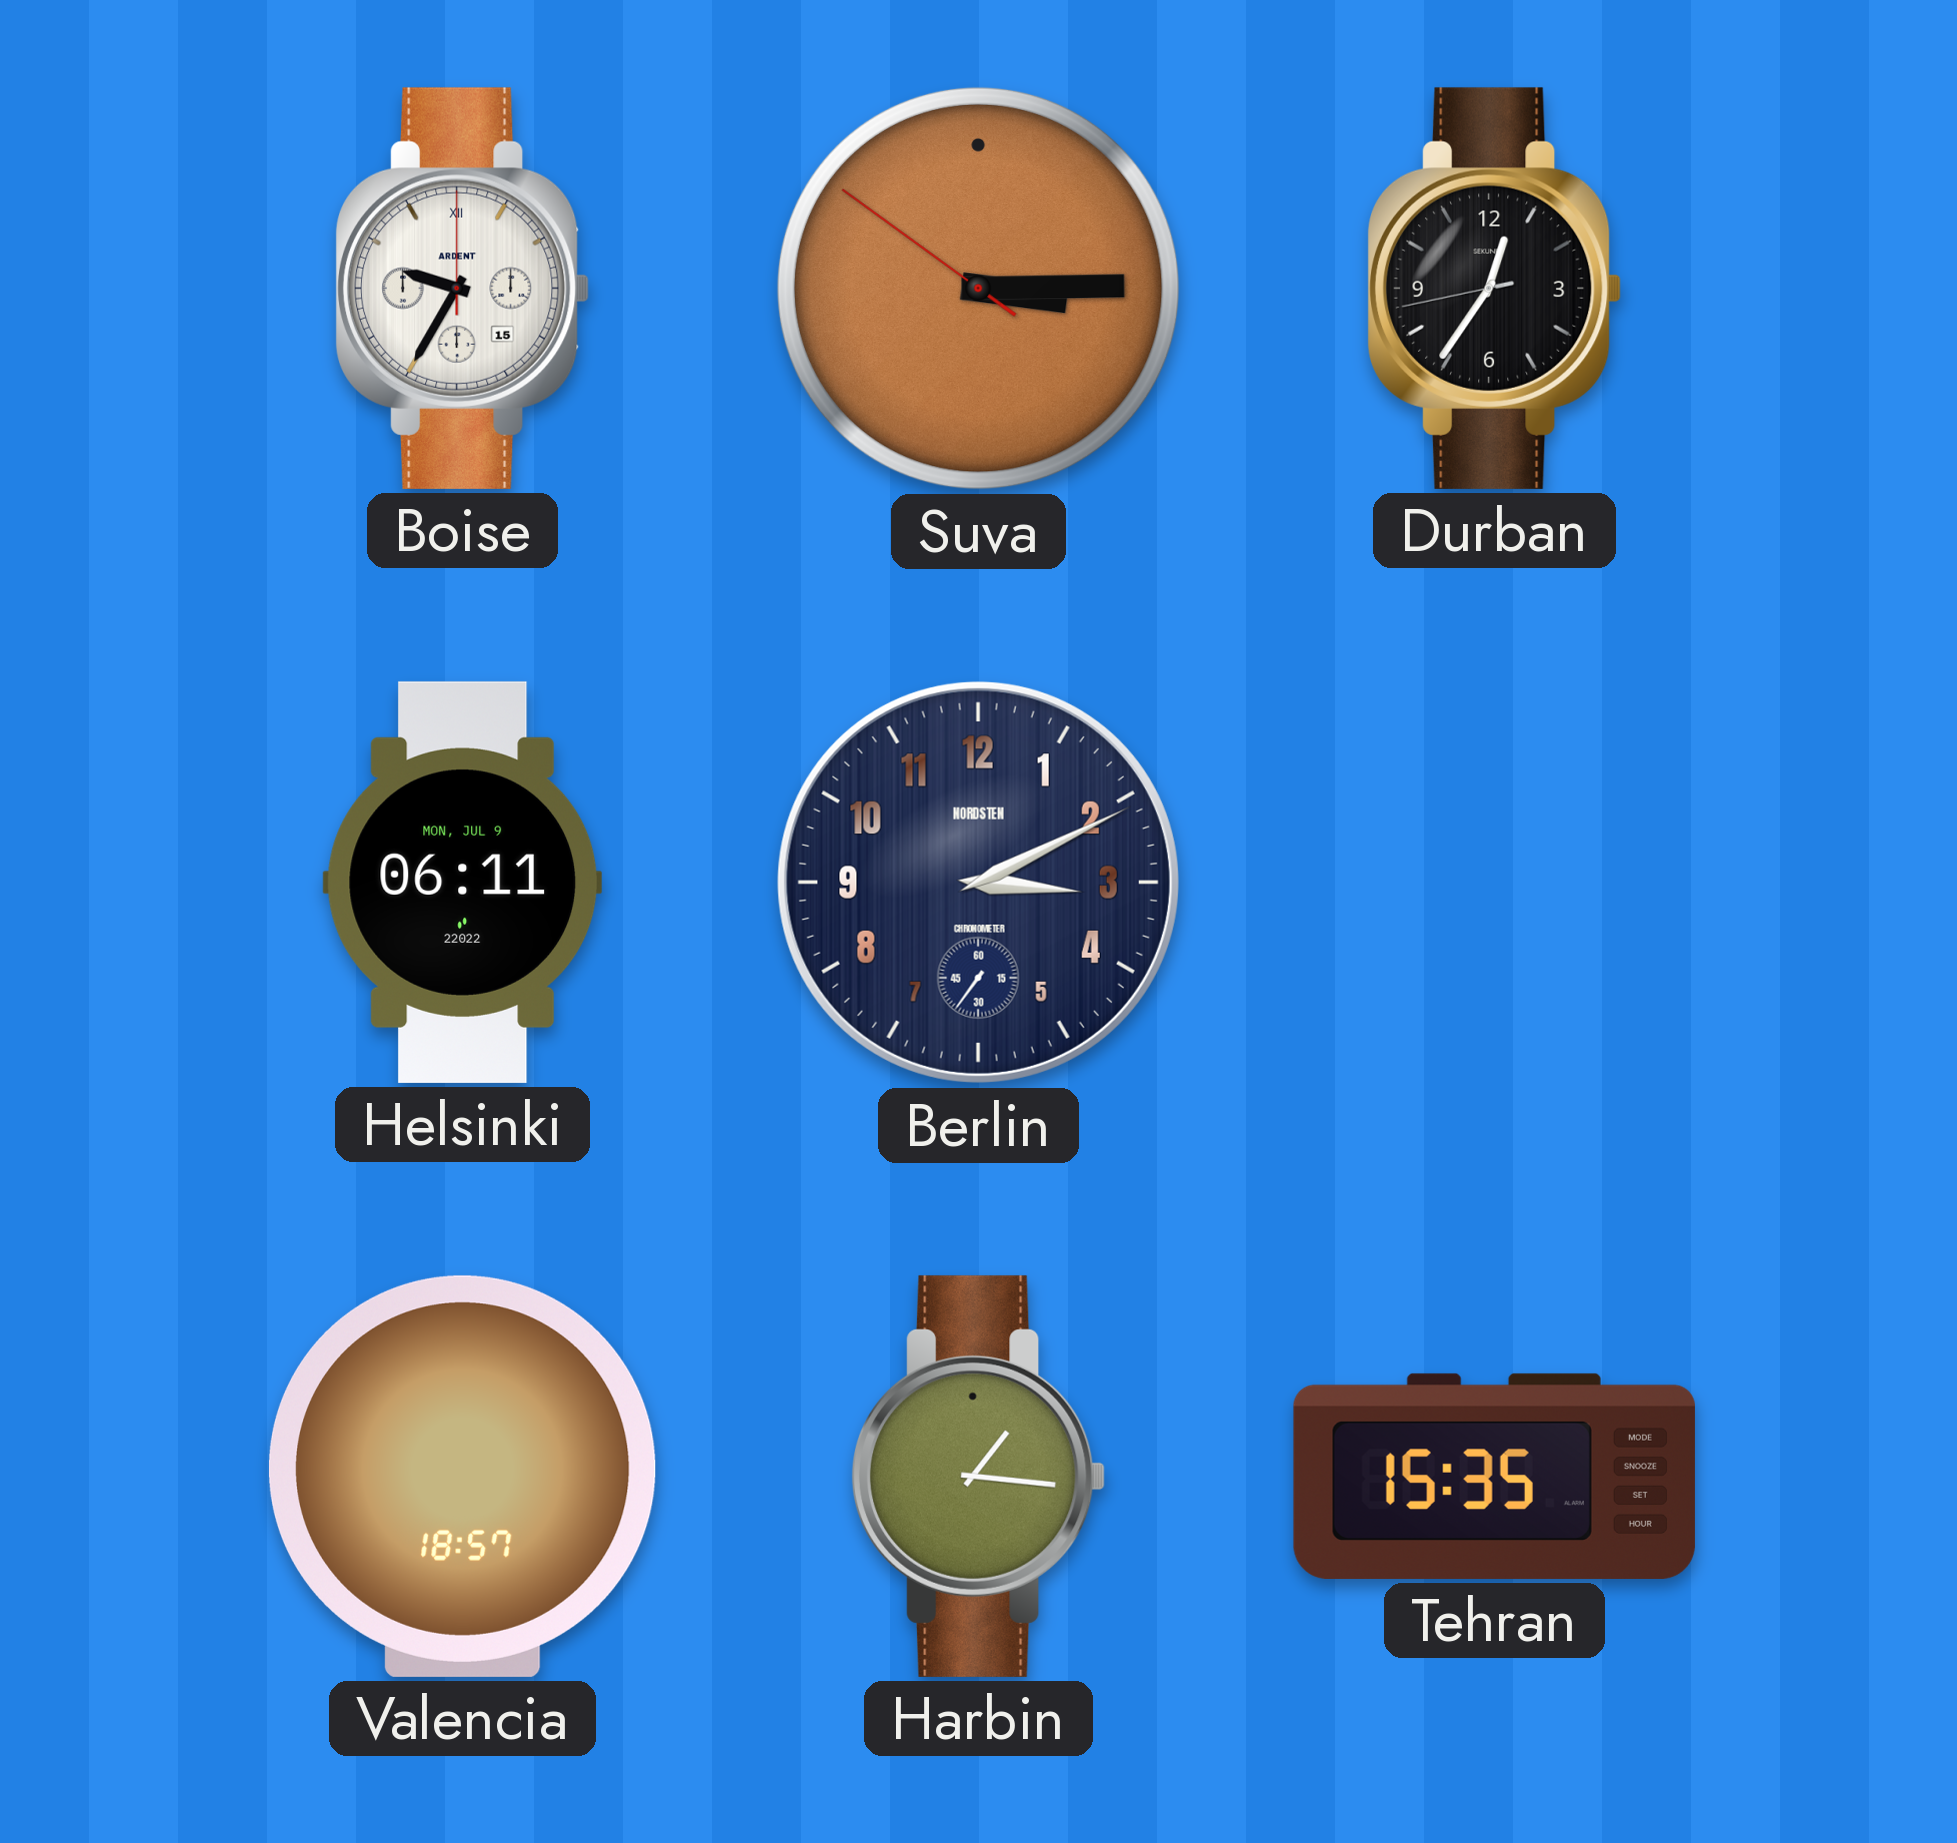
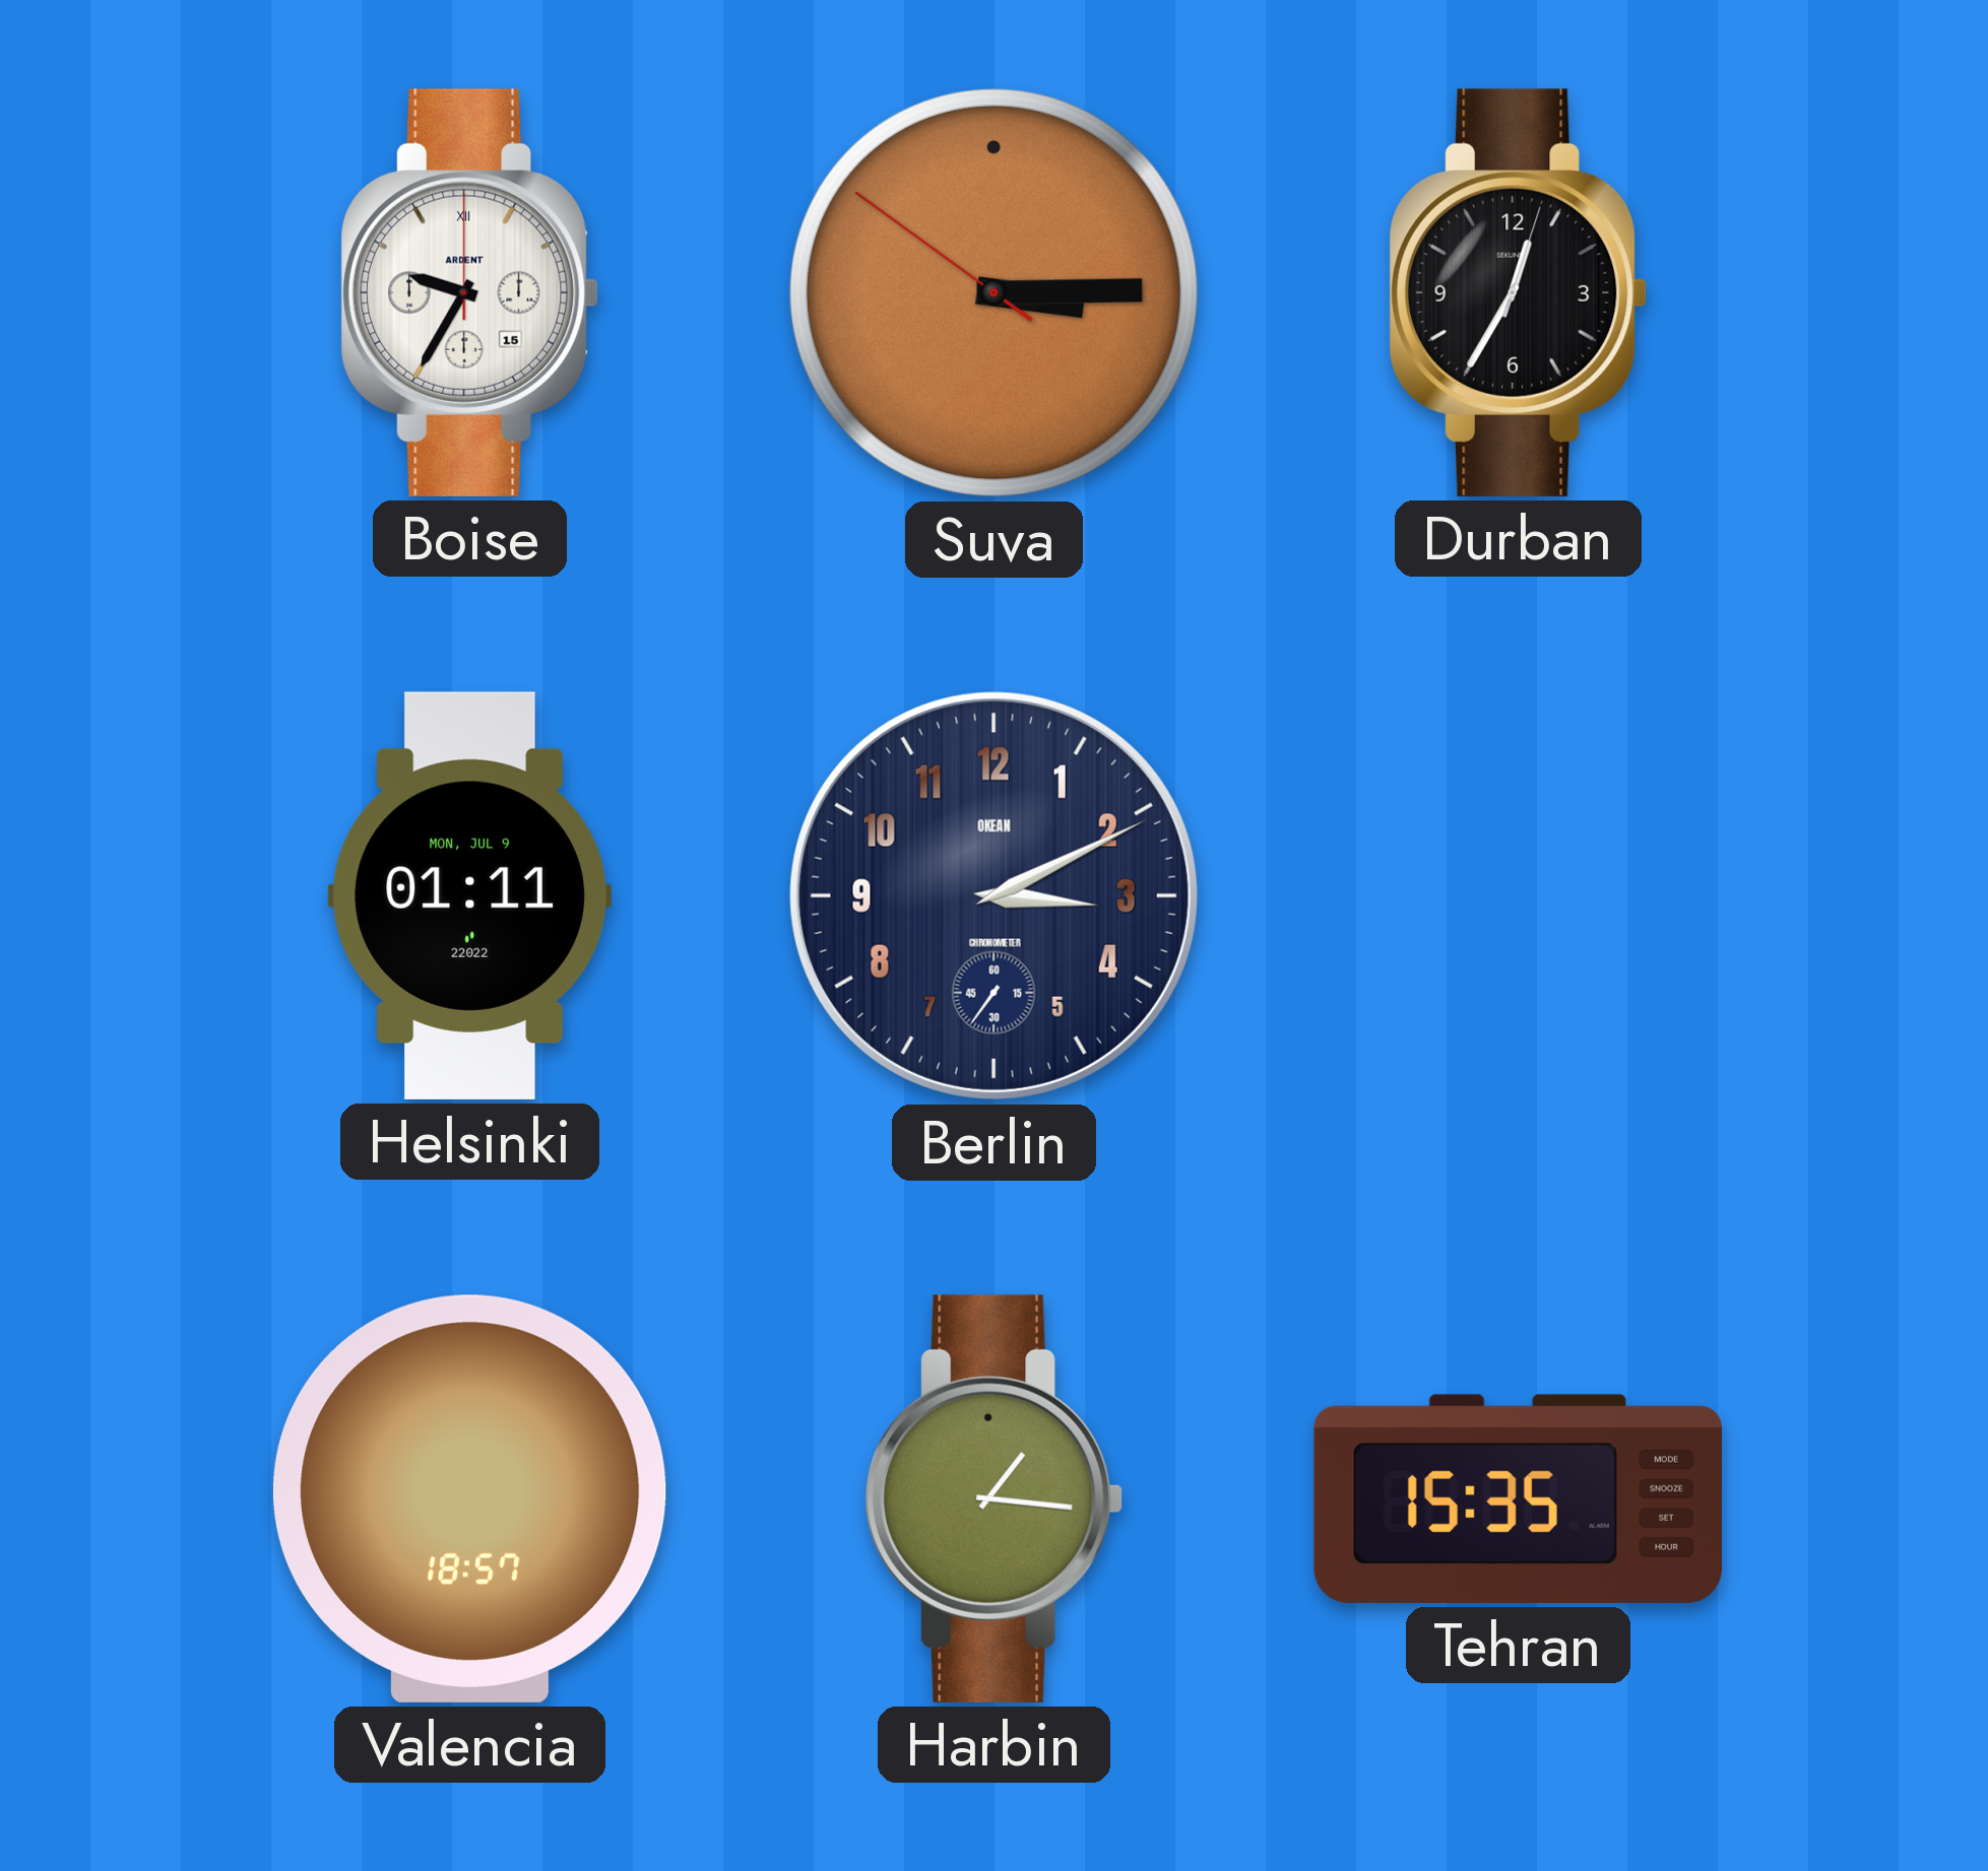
Durban: 12:35:43 -> 12:35:03 (1518, 292)
Helsinki: 06:11 -> 01:11 (470, 895)
Berlin brand: NORDSTEN -> OKEAN (993, 895)
